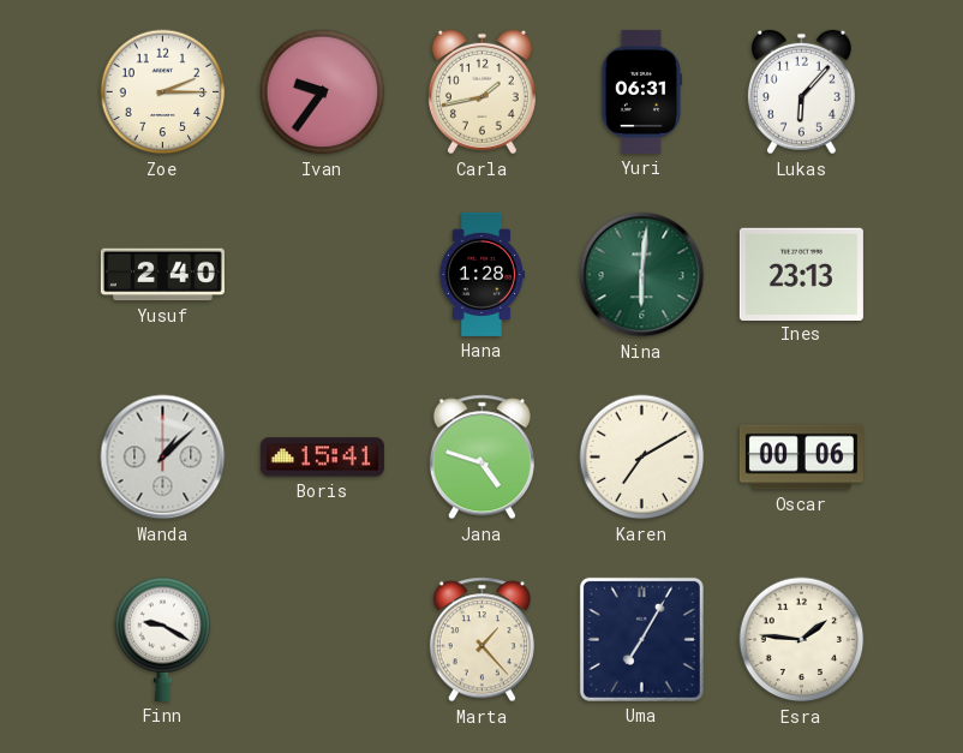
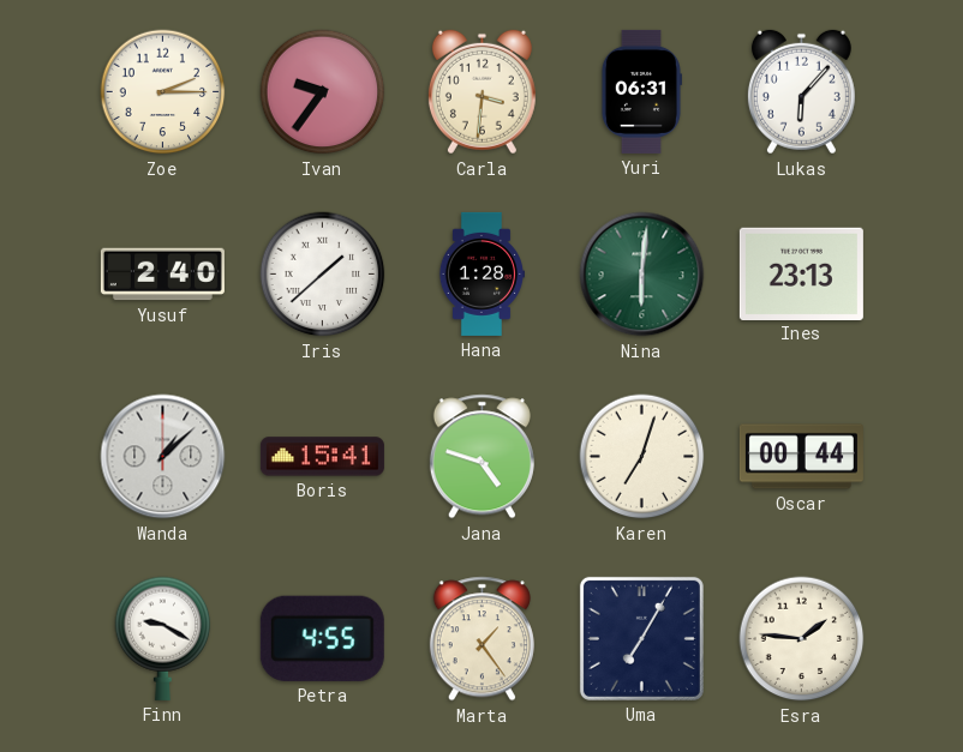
Carla: 1:43 -> 3:31 (481, 92)
Iris: none -> 1:38 (323, 275)
Karen: 7:10 -> 7:03 (642, 457)
Oscar: 00:06 -> 00:44 (801, 457)
Petra: none -> 4:55 (322, 638)
Marta: 1:23 -> 1:24 (481, 639)
